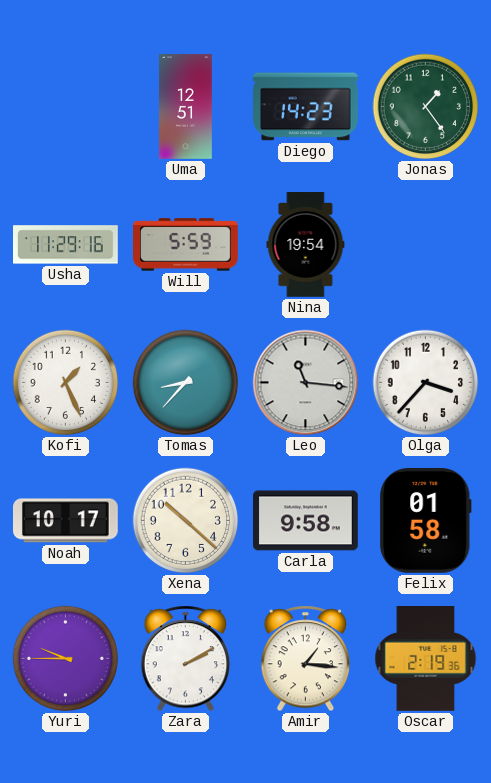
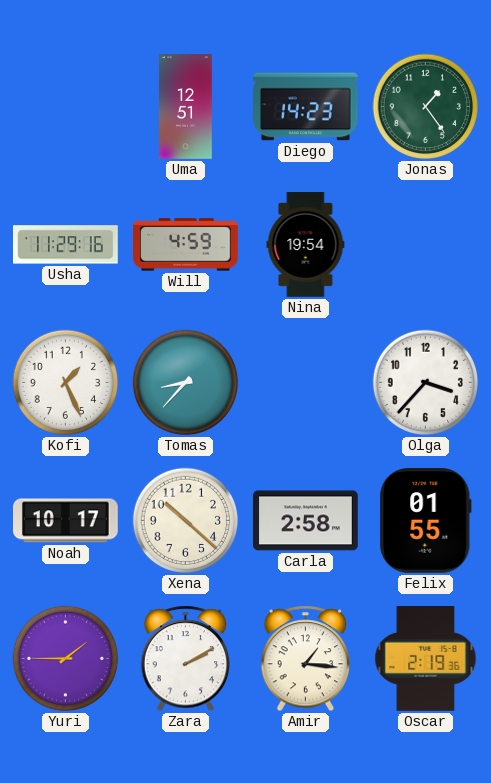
Will: 5:59 -> 4:59 (186, 245)
Leo: 11:16 -> none (306, 383)
Carla: 9:58 -> 2:58 (306, 521)
Felix: 01:58 -> 01:55 (426, 521)
Yuri: 9:45 -> 1:45 (66, 659)
